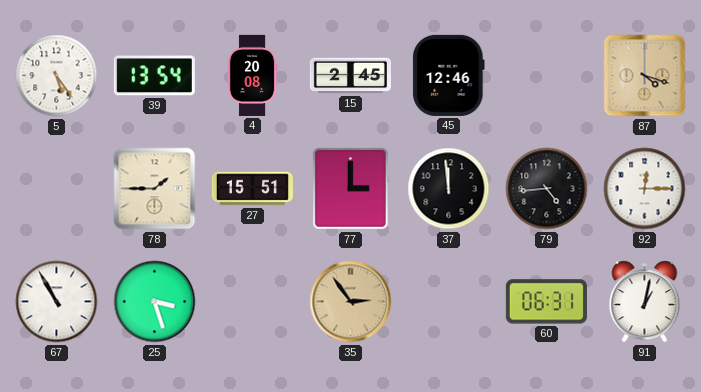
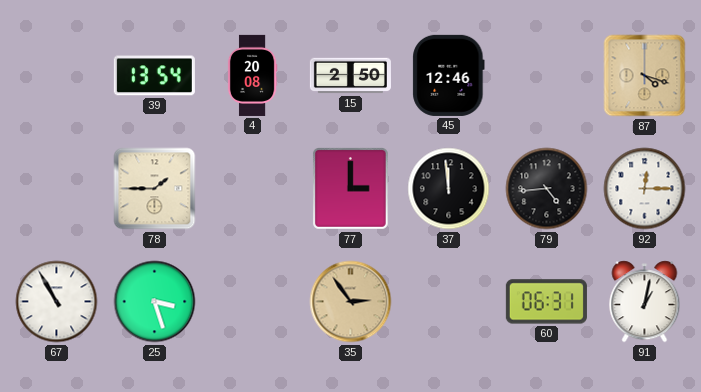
5: 5:24 -> none (57, 76)
15: 2:45 -> 2:50 (350, 76)
27: 15:51 -> none (252, 189)
